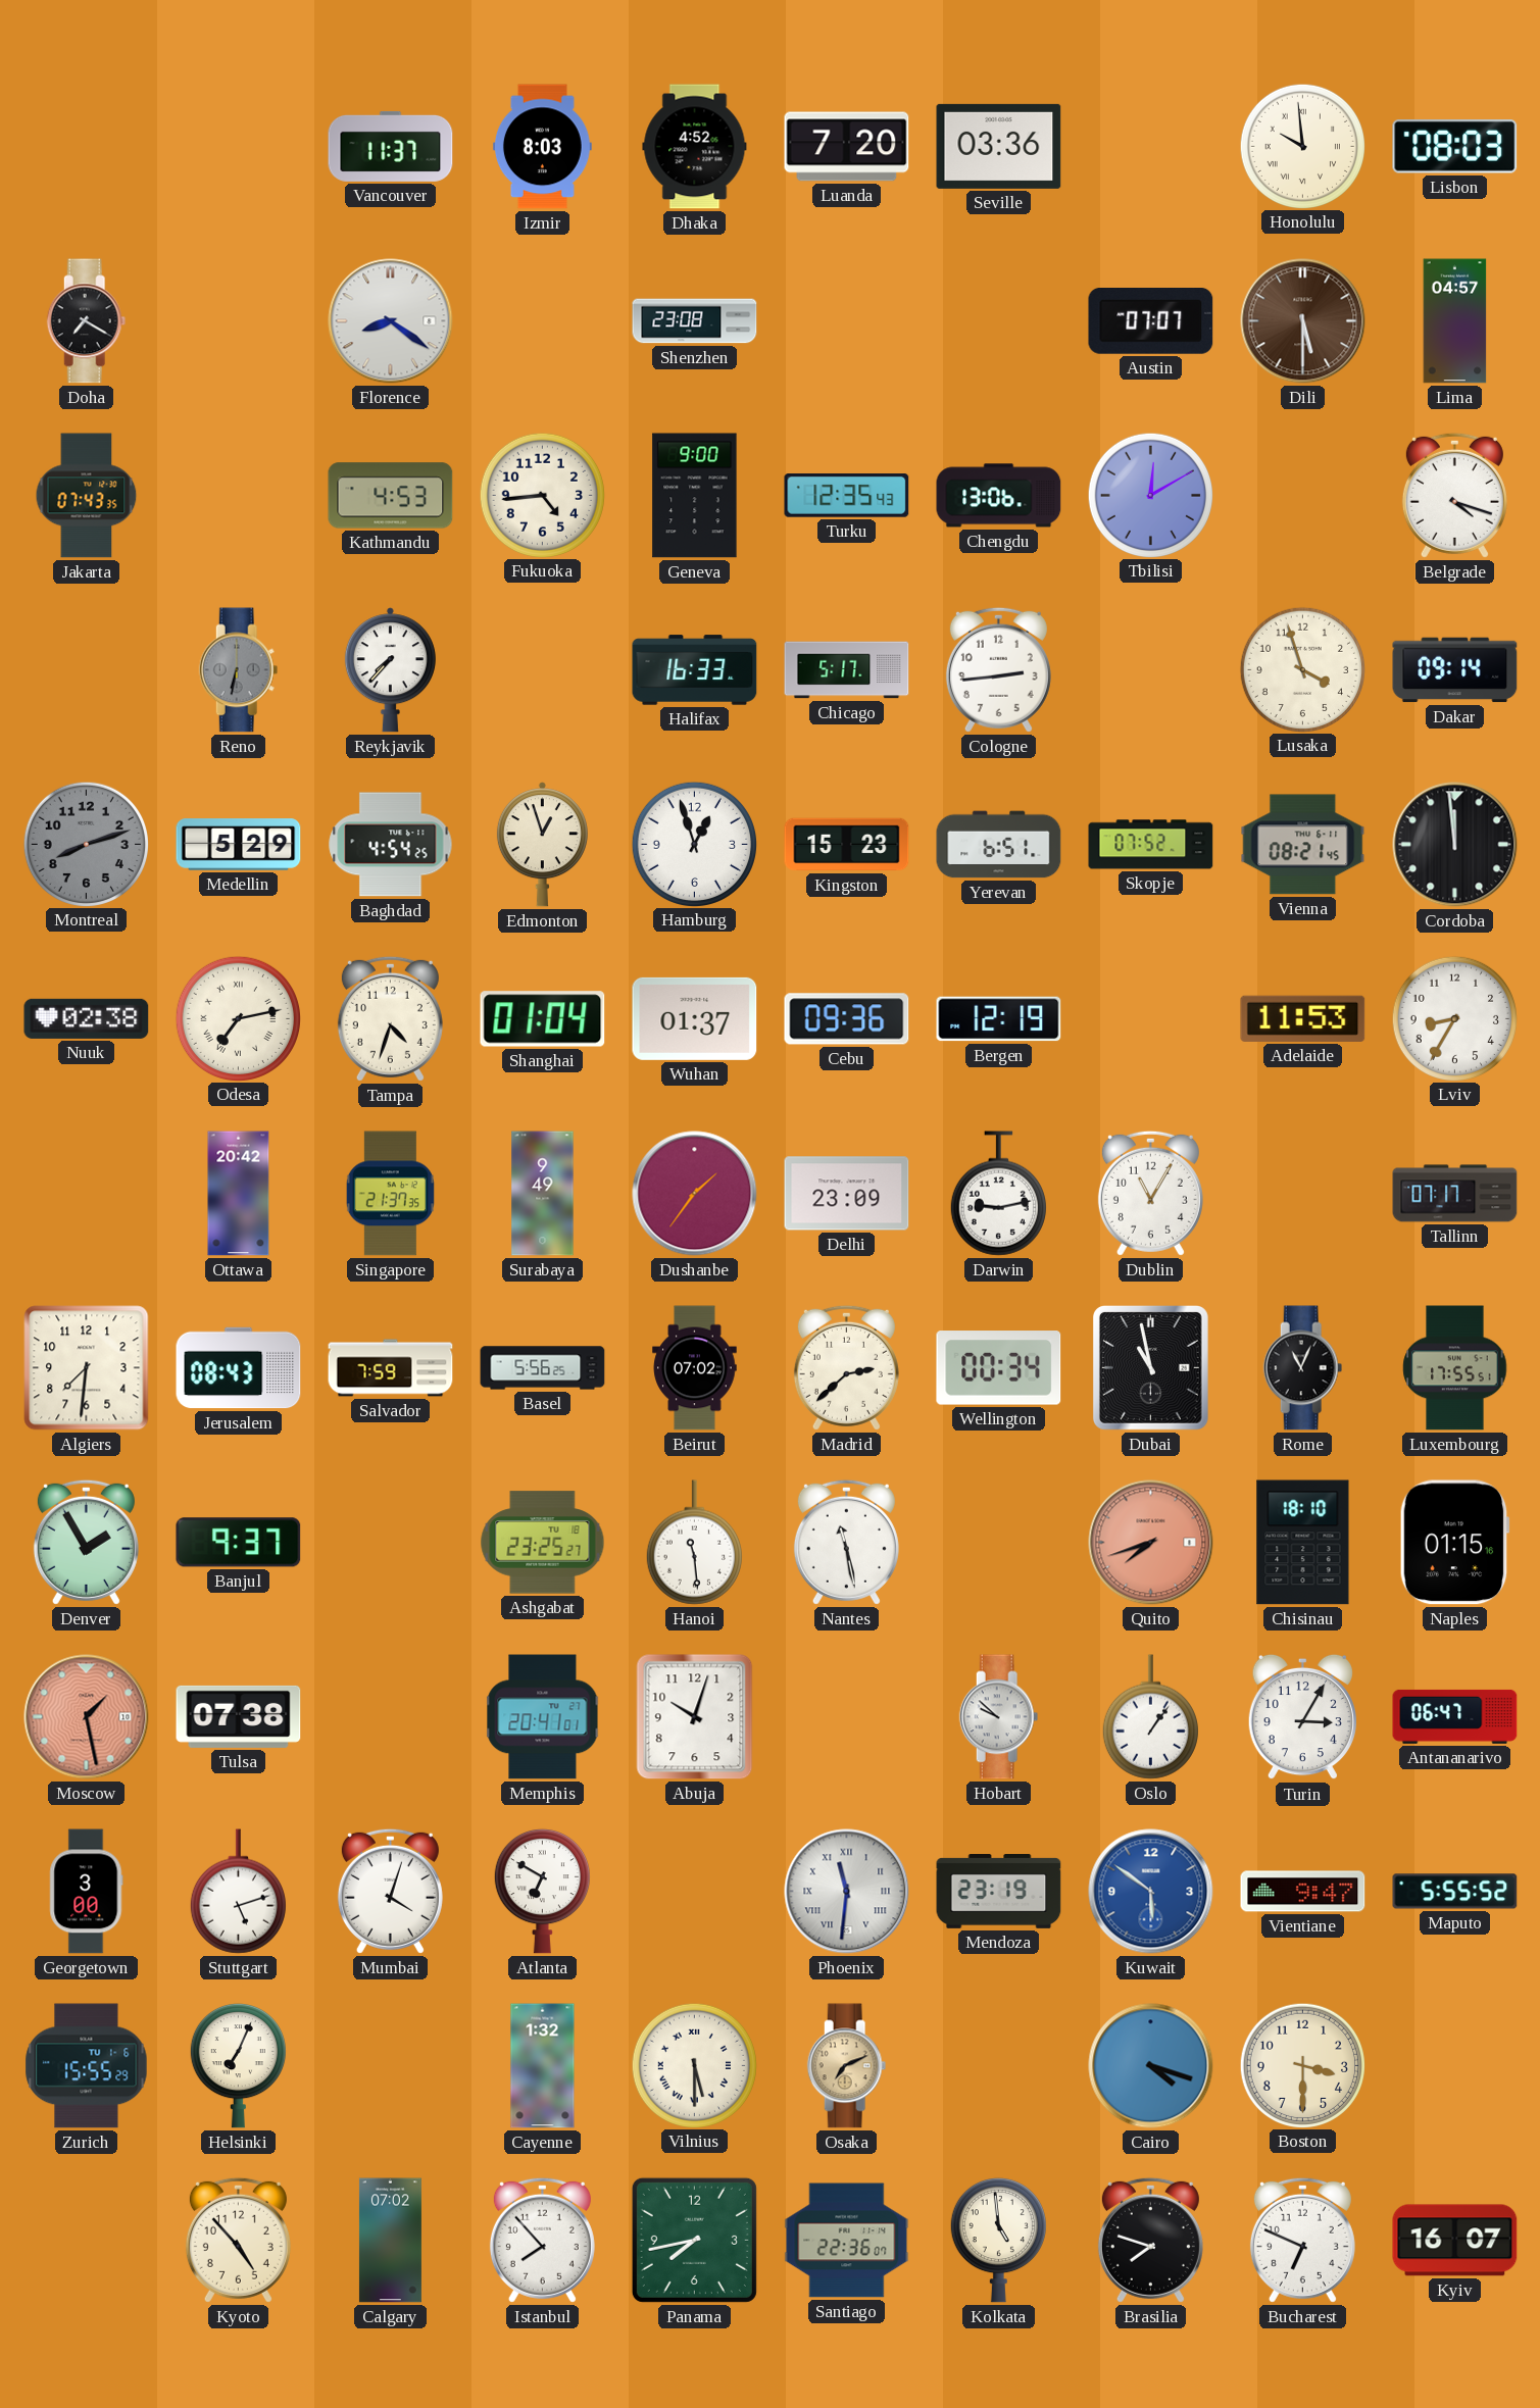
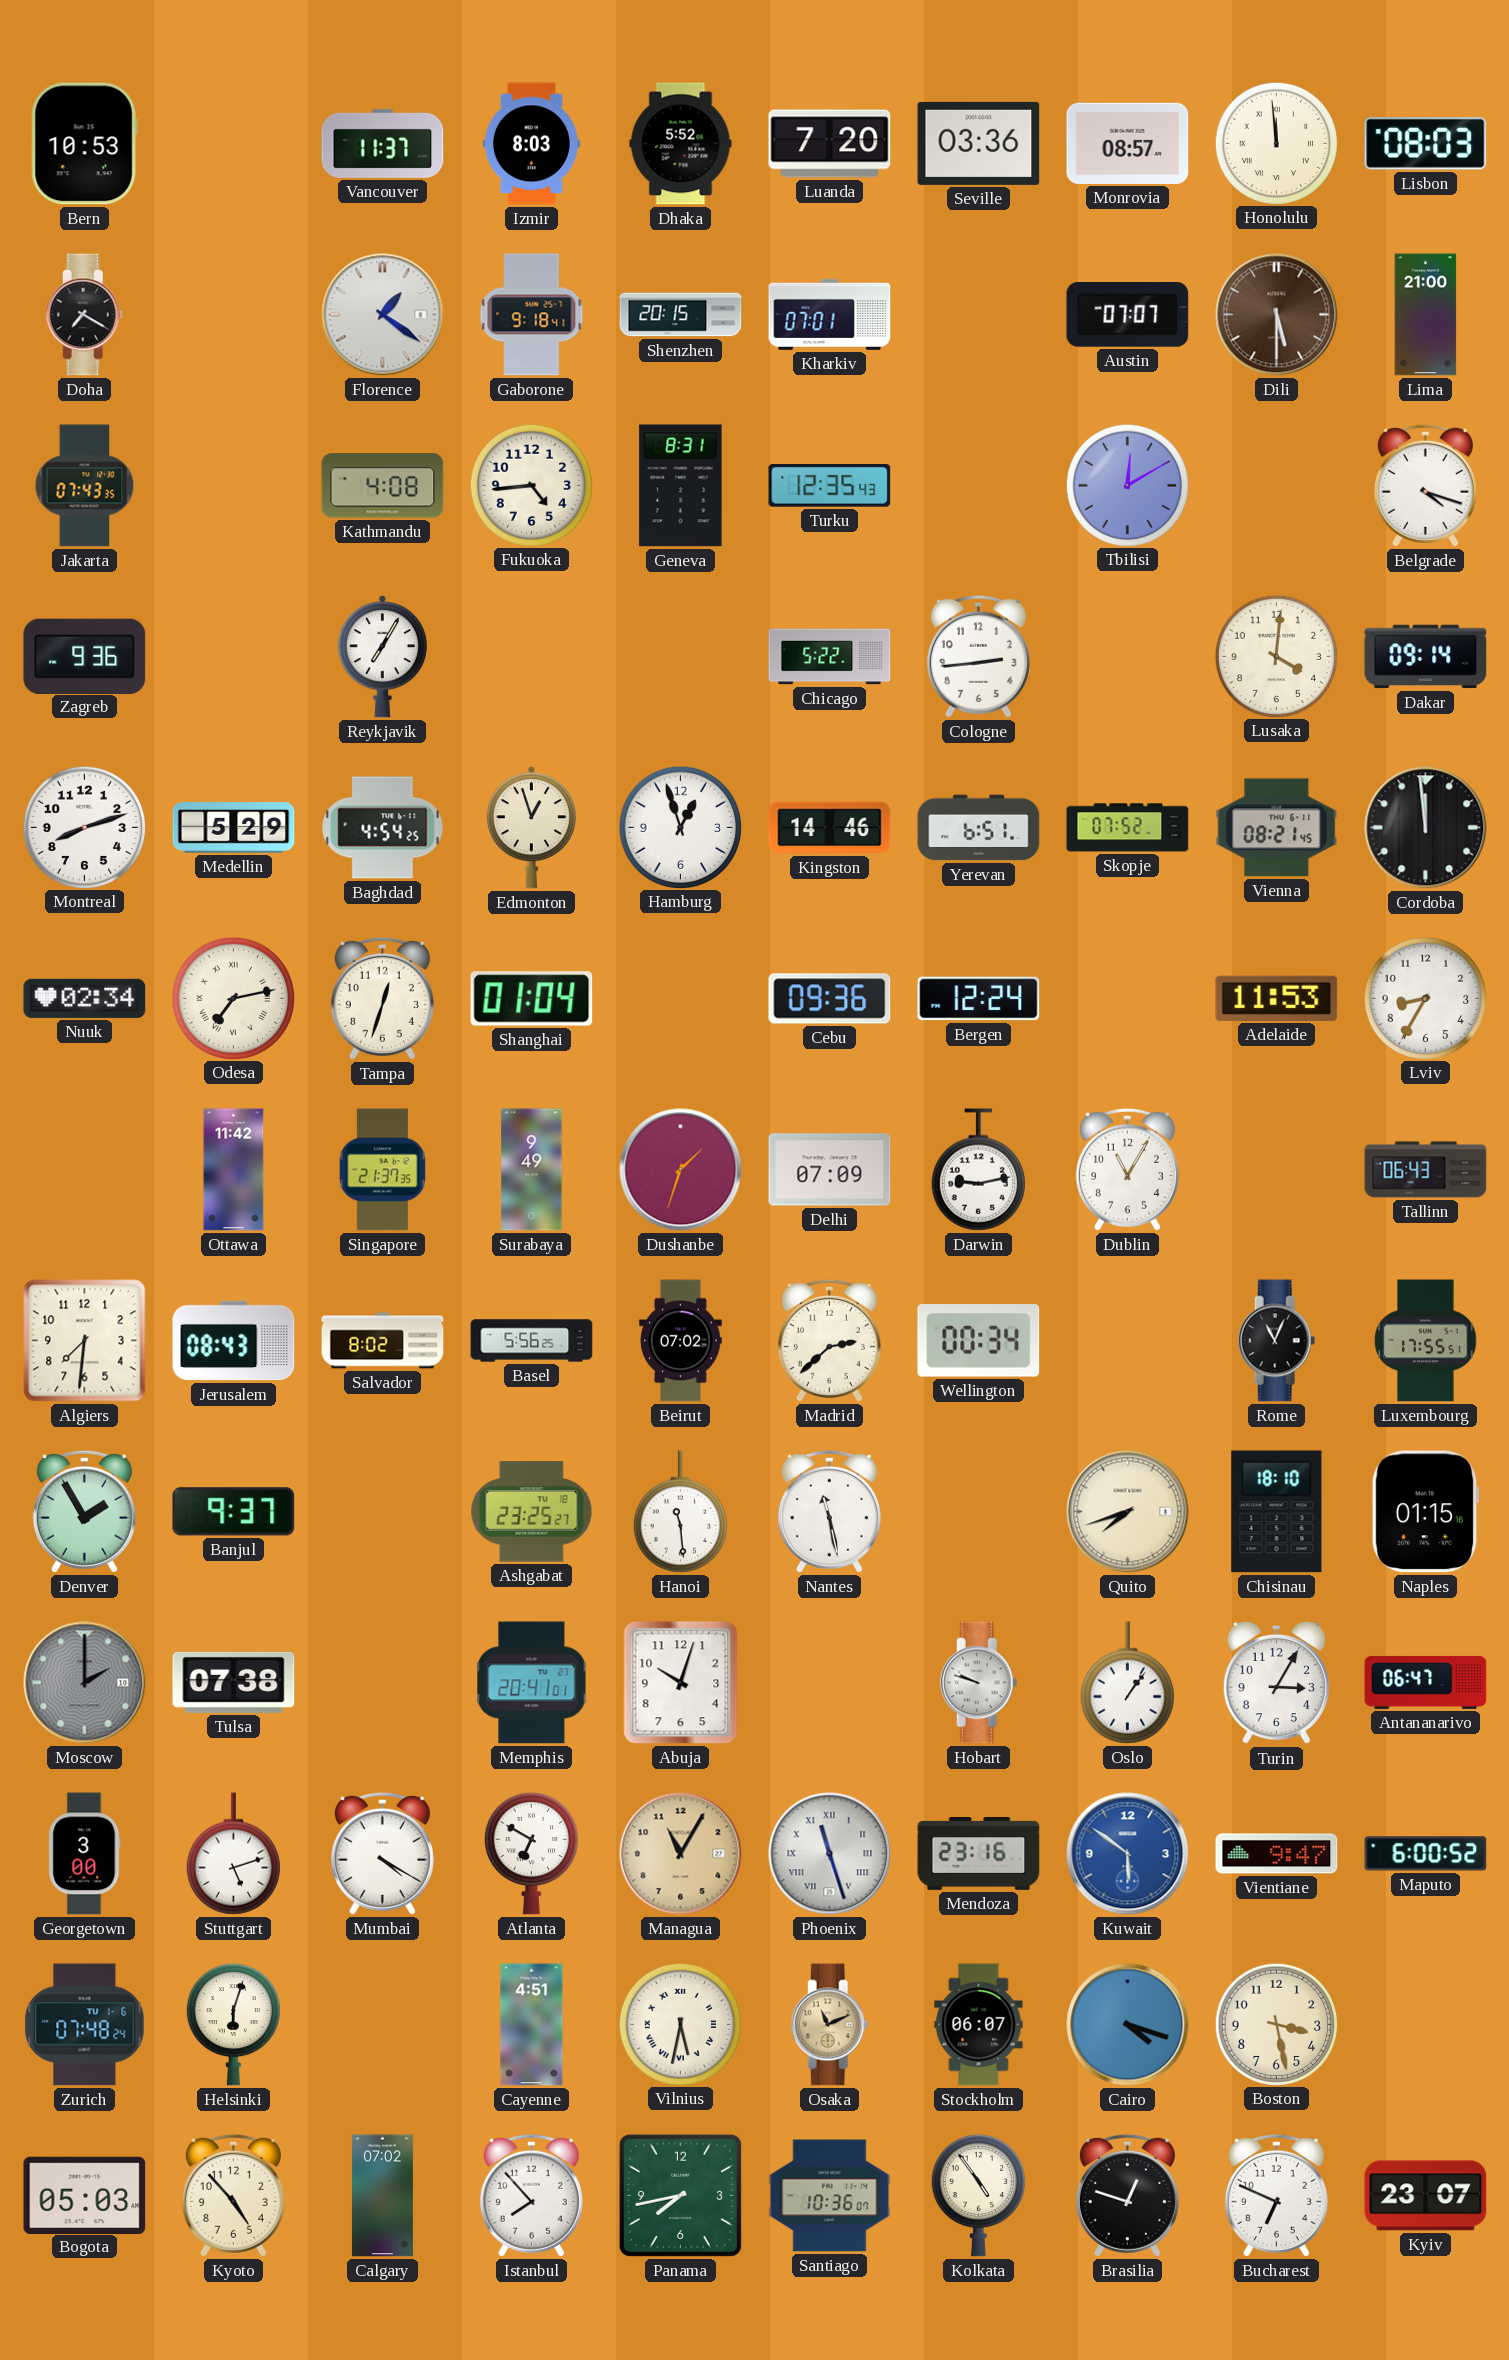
Bern: none -> 10:53 (84, 144)
Dhaka: 4:52 -> 5:52 (681, 144)
Monrovia: none -> 08:57 (1128, 143)
Honolulu: 9:59 -> 11:59 (1276, 143)
Florence: 8:21 -> 1:21 (383, 315)
Gaborone: none -> 9:18 (532, 315)
Shenzhen: 23:08 -> 20:15 (681, 315)
Kharkiv: none -> 07:01 (830, 314)
Lima: 04:57 -> 21:00 (1426, 315)
Kathmandu: 4:53 -> 4:08 (383, 486)
Geneva: 9:00 -> 8:31 (681, 486)
Chengdu: 13:06 -> none (999, 496)
Zagreb: none -> 9:36 (85, 656)
Reno: 6:32 -> none (239, 670)
Reykjavik: 7:37 -> 7:05 (382, 657)
Halifax: 16:33 -> none (695, 670)
Chicago: 5:17 -> 5:22 (830, 657)
Lusaka: 3:57 -> 4:01 (1276, 656)
Montreal dial: grey -> white (84, 827)
Kingston: 15:23 -> 14:46 (830, 828)
Nuuk: 02:38 -> 02:34 (85, 998)
Tampa: 4:33 -> 12:33 (382, 998)
Wuhan: 01:37 -> none (695, 1018)
Bergen: 12:19 -> 12:24 (979, 999)
Ottawa: 20:42 -> 11:42 (234, 1170)
Dushanbe: 1:36 -> 1:33 (681, 1170)
Delhi: 23:09 -> 07:09 (830, 1170)
Tallinn: 07:17 -> 06:43 (1426, 1170)
Salvador: 7:59 -> 8:02 (383, 1341)
Dubai: 10:58 -> none (1150, 1367)
Quito dial: salmon -> cream (1128, 1512)
Moscow: 1:28 -> 2:00 (85, 1683)
Moscow dial: salmon -> grey (85, 1683)
Hobart: 9:52 -> 9:48 (979, 1683)
Mumbai: 4:03 -> 4:20 (382, 1853)
Managua: none -> 11:05 (681, 1854)
Phoenix: 11:31 -> 11:27 (830, 1854)
Mendoza: 23:19 -> 23:16 (979, 1854)
Maputo: 5:55 -> 6:00 (1426, 1854)
Zurich: 15:55 -> 07:48 (85, 2025)
Helsinki: 7:04 -> 6:03 (233, 2024)
Cayenne: 1:32 -> 4:51 (532, 2025)
Vilnius: 5:30 -> 5:32 (680, 2024)
Osaka: 7:11 -> 11:11 (830, 2025)
Stockholm: none -> 06:07 (979, 2025)
Boston: 3:30 -> 3:28 (1276, 2024)
Bogota: none -> 05:03 (85, 2195)
Santiago: 22:36 -> 10:36 (830, 2196)
Kolkata: 4:59 -> 4:54 (978, 2195)
Brasilia: 7:48 -> 12:48 (1127, 2195)
Kyiv: 16:07 -> 23:07 (1426, 2196)
